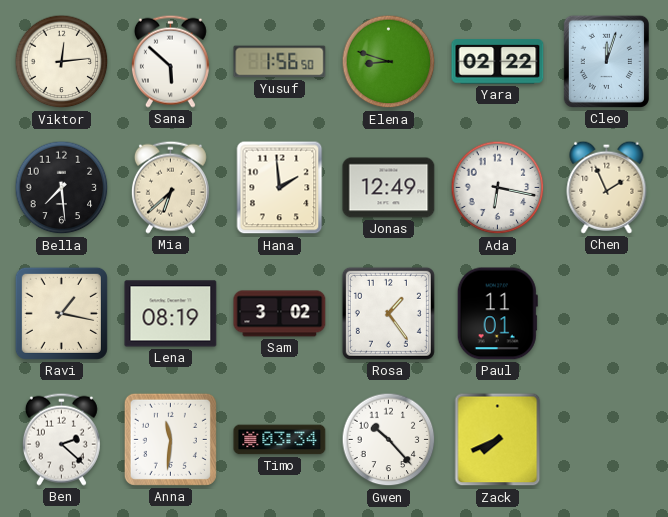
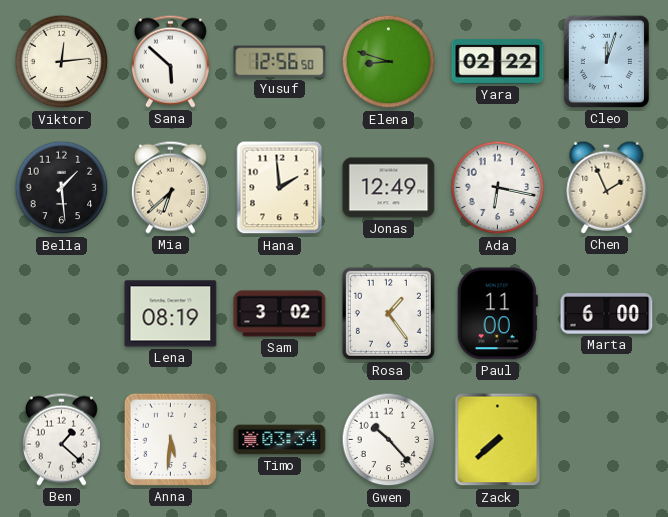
Yusuf: 1:56 -> 12:56 (280, 62)
Bella: 7:29 -> 1:29 (62, 188)
Ravi: 1:17 -> none (61, 313)
Paul: 11:01 -> 11:00 (497, 314)
Marta: none -> 6:00 (607, 314)
Ben: 2:22 -> 1:22 (61, 439)
Anna: 11:31 -> 5:31 (170, 439)
Zack: 7:41 -> 7:38 (498, 440)
